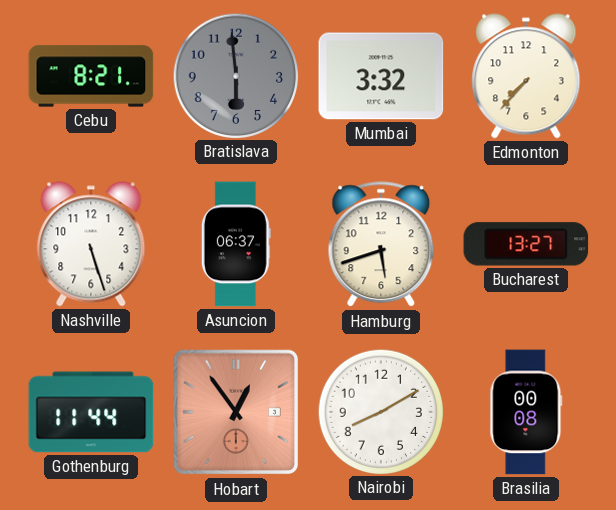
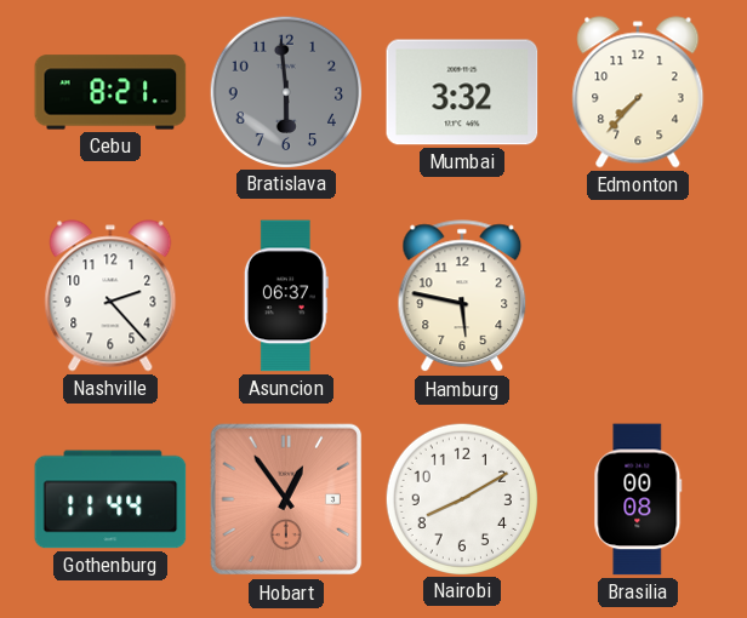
Nashville: 5:27 -> 2:23 (110, 296)
Hamburg: 5:42 -> 5:47 (462, 297)
Bucharest: 13:27 -> none (526, 244)
